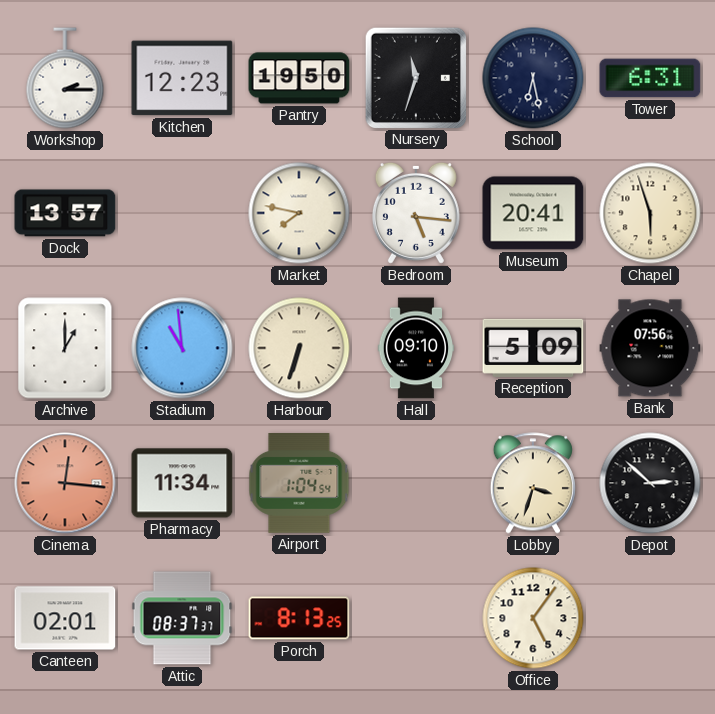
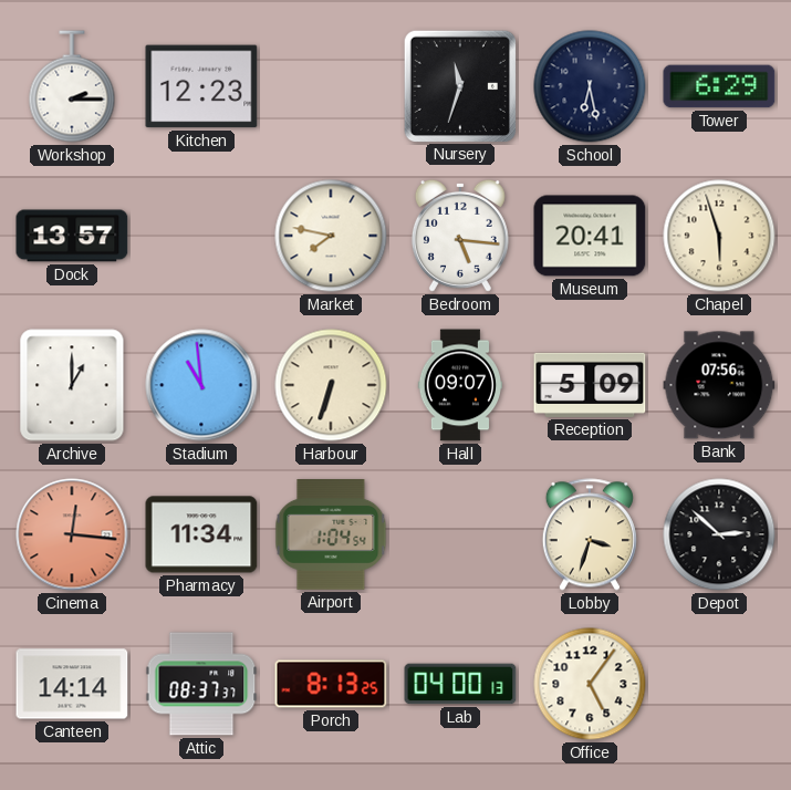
Pantry: 19:50 -> none (299, 78)
Tower: 6:31 -> 6:29 (719, 86)
Hall: 09:10 -> 09:07 (460, 385)
Canteen: 02:01 -> 14:14 (72, 684)
Lab: none -> 04:00 (460, 684)
